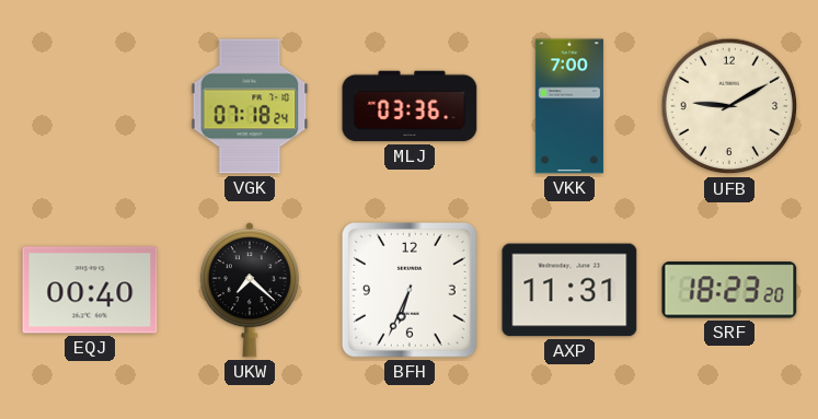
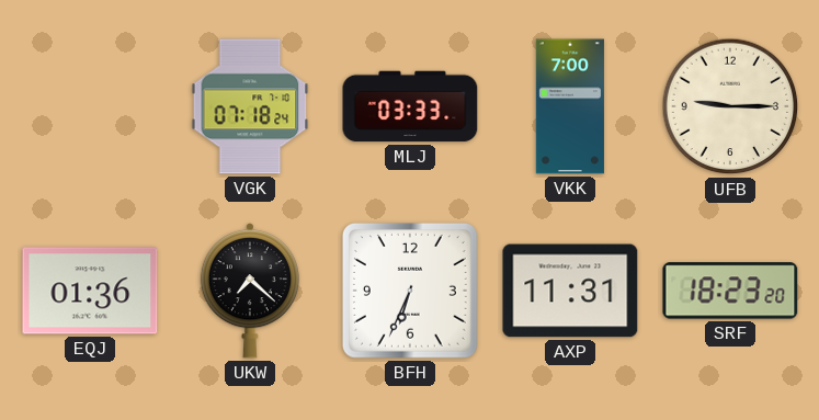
MLJ: 03:36 -> 03:33 (410, 106)
UFB: 9:10 -> 9:15 (730, 106)
EQJ: 00:40 -> 01:36 (90, 291)
